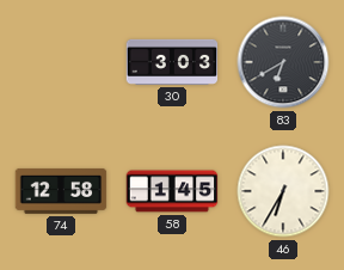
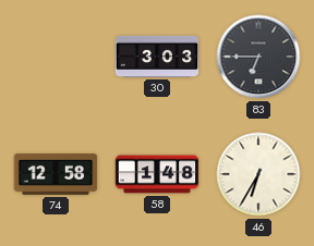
83: 6:40 -> 6:45 (258, 57)
58: 1:45 -> 1:48 (157, 174)
